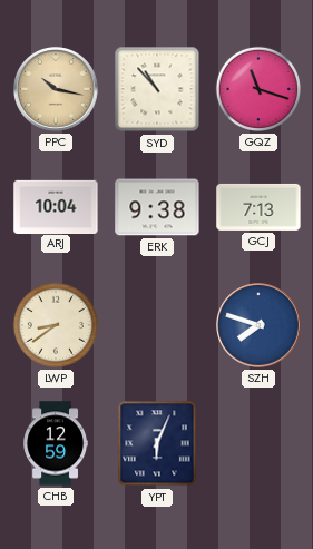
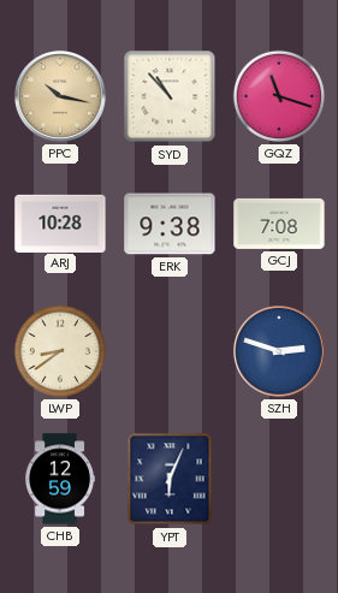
ARJ: 10:04 -> 10:28 (60, 223)
GCJ: 7:13 -> 7:08 (279, 224)
SZH: 7:48 -> 2:48 (279, 351)
